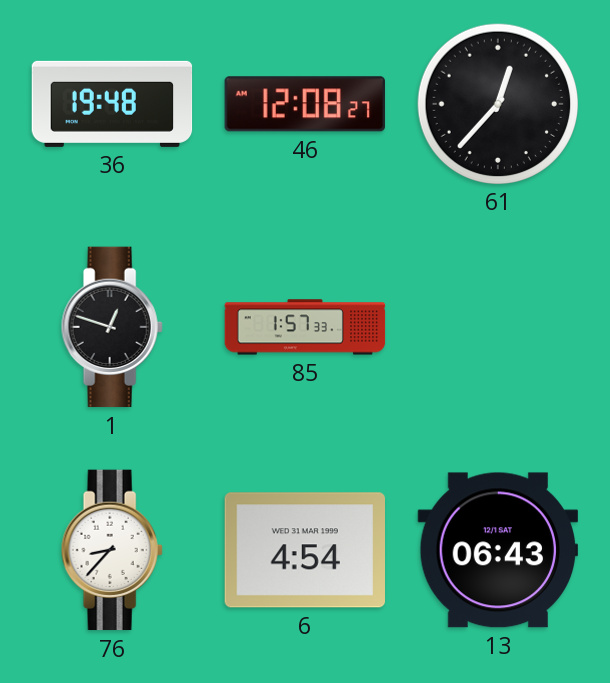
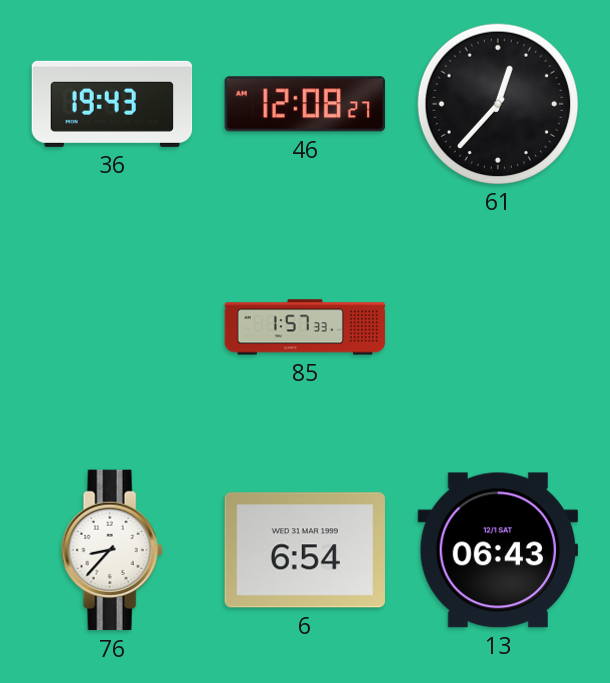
36: 19:48 -> 19:43 (112, 104)
1: 12:48 -> none (112, 327)
6: 4:54 -> 6:54 (304, 550)
